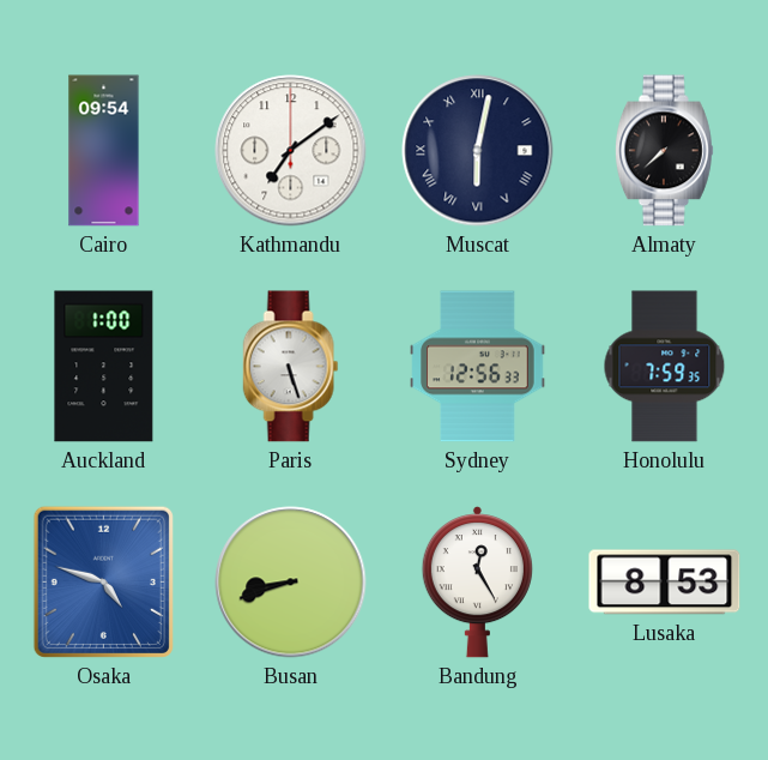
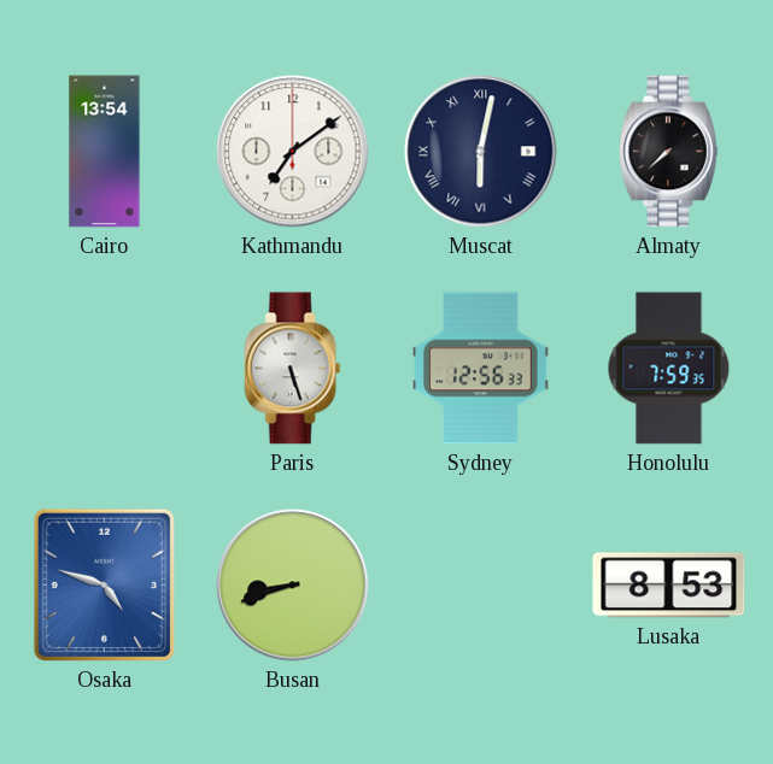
Cairo: 09:54 -> 13:54 (105, 152)
Auckland: 1:00 -> none (104, 367)
Bandung: 12:25 -> none (477, 583)
